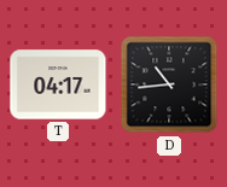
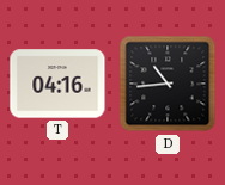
T: 04:17 -> 04:16 (57, 84)
